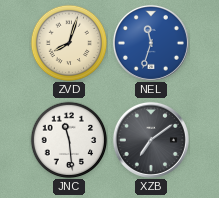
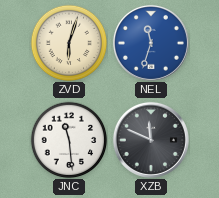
ZVD: 8:03 -> 6:03 (69, 43)
XZB: 7:09 -> 11:49 (151, 140)
